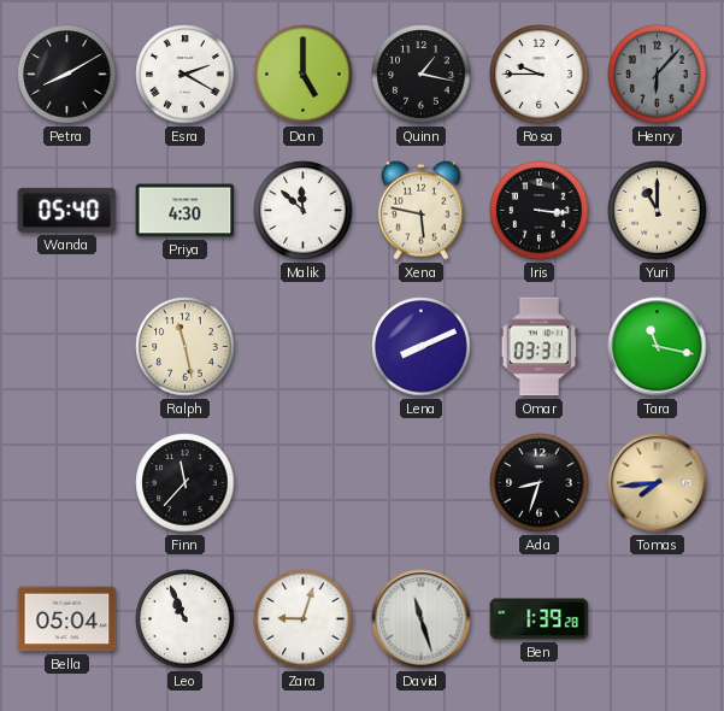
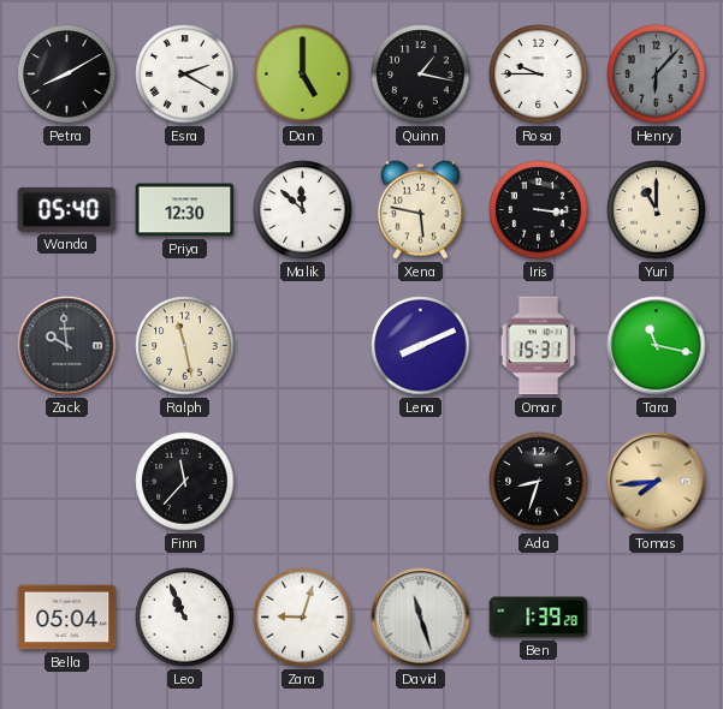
Priya: 4:30 -> 12:30 (185, 210)
Zack: none -> 9:59 (67, 346)
Omar: 03:31 -> 15:31 (538, 346)
